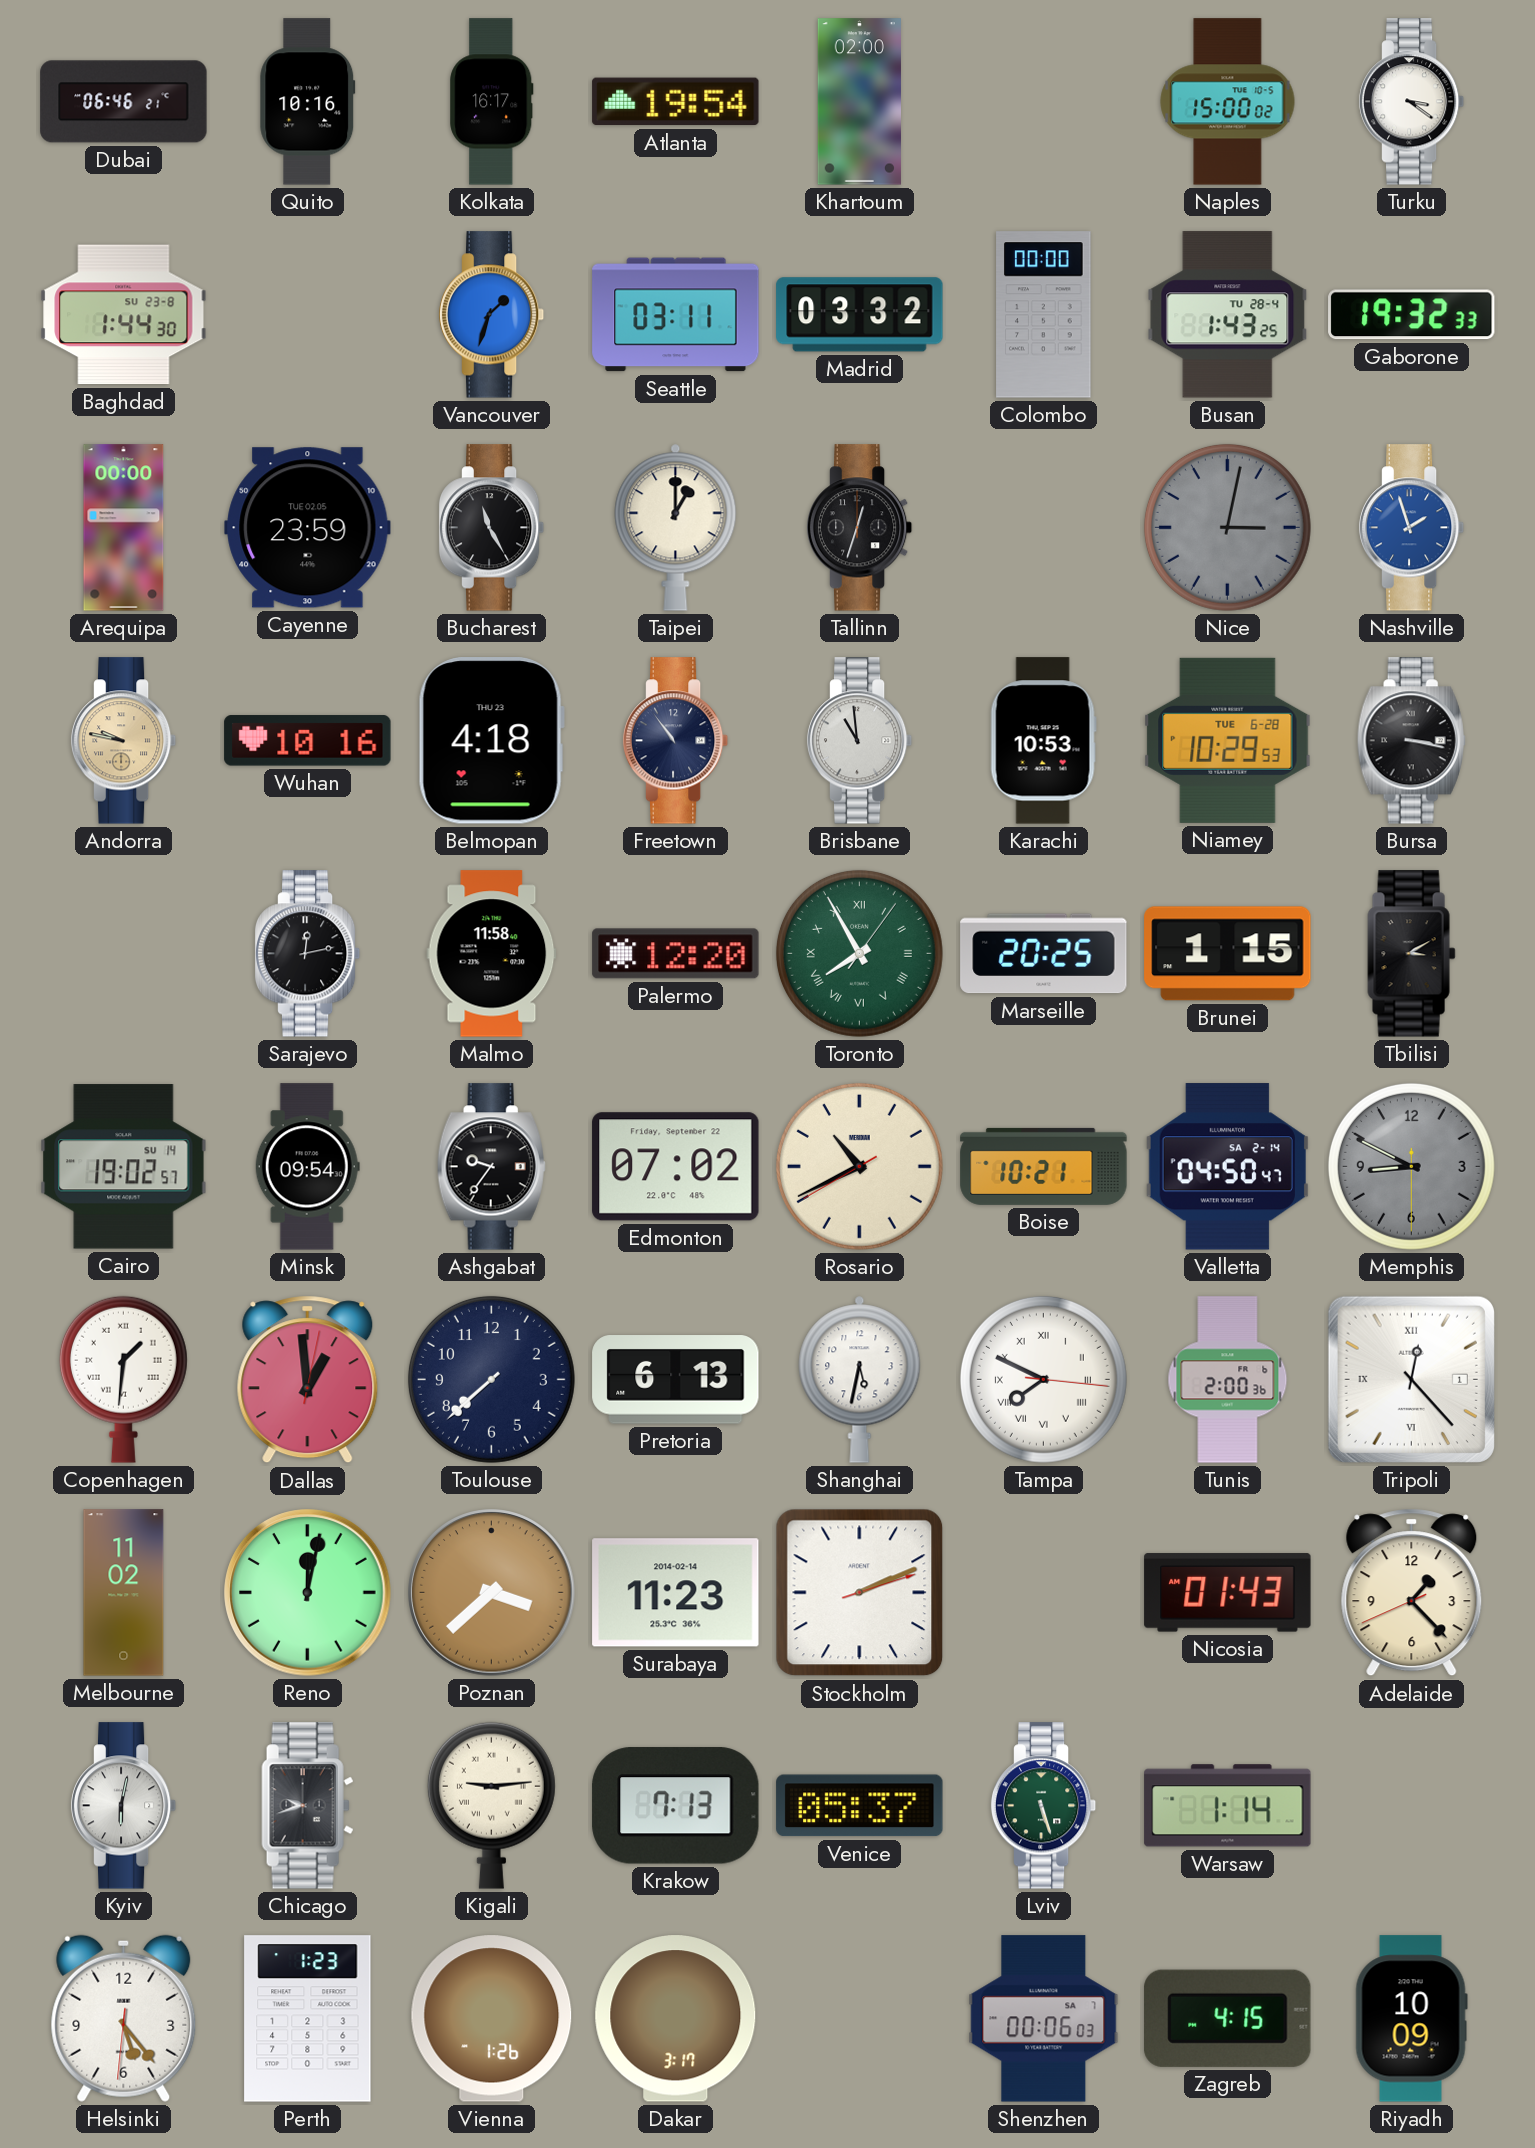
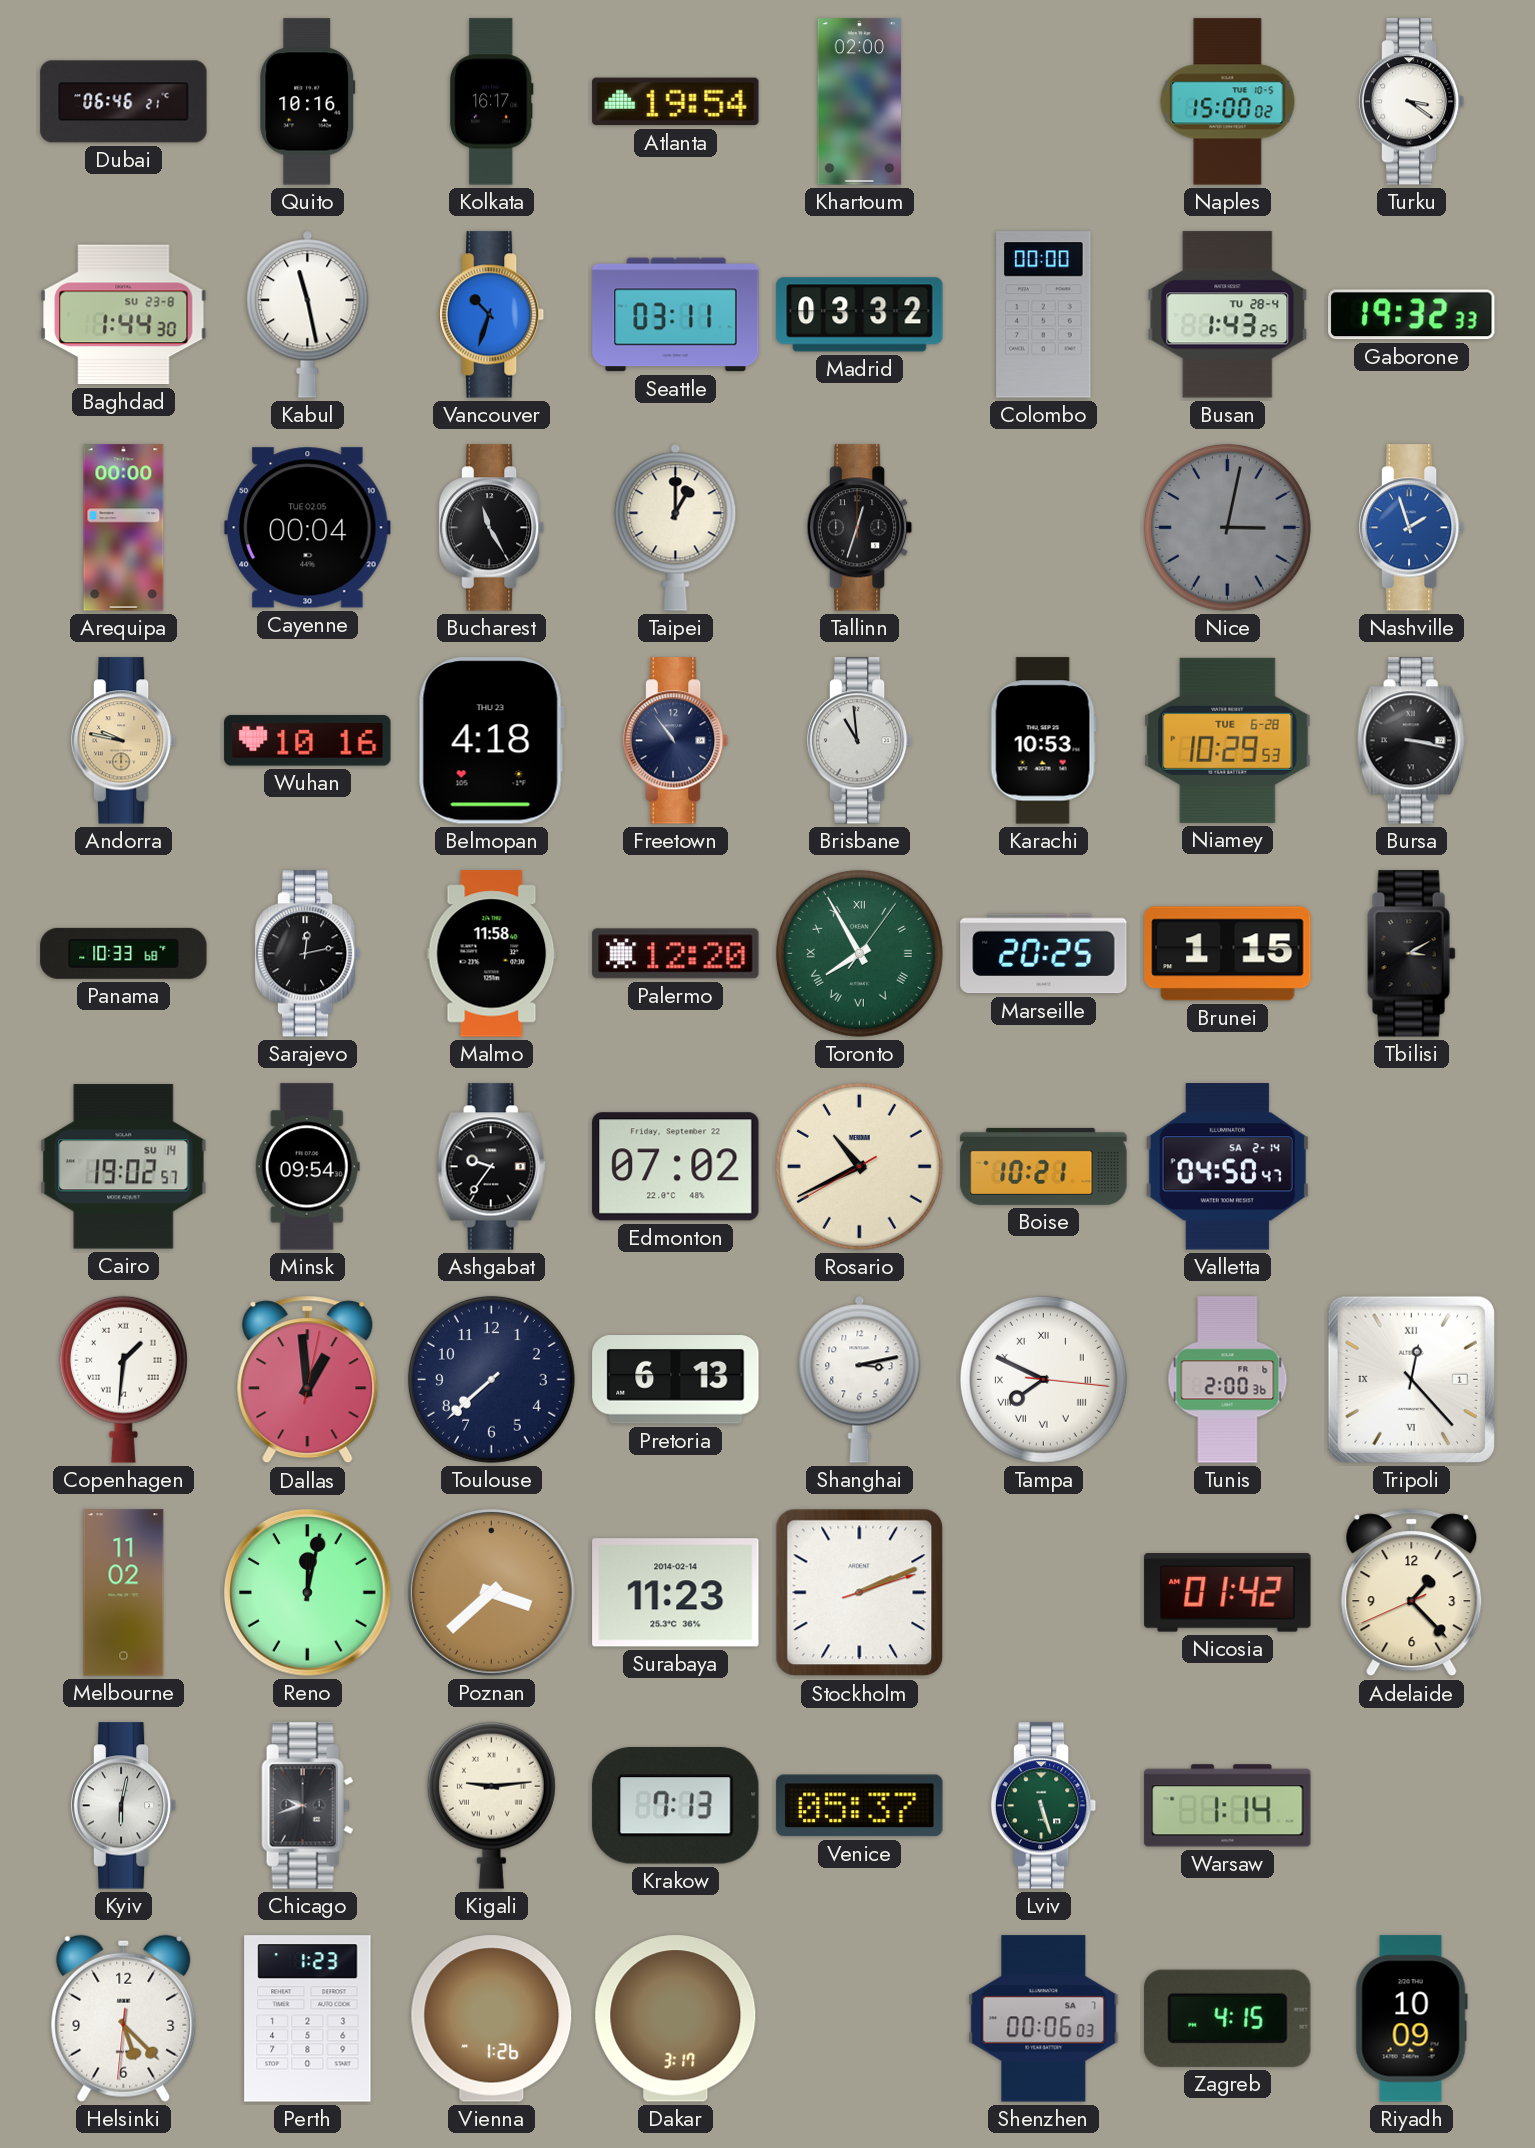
Kabul: none -> 11:28 (308, 314)
Vancouver: 1:33 -> 10:33 (492, 315)
Cayenne: 23:59 -> 00:04 (308, 528)
Panama: none -> 10:33 (124, 953)
Memphis: 8:49 -> none (1411, 1166)
Shanghai: 5:32 -> 3:13 (860, 1379)
Nicosia: 01:43 -> 01:42 (1228, 1593)
Helsinki: 5:23 -> 5:22 (124, 2018)
